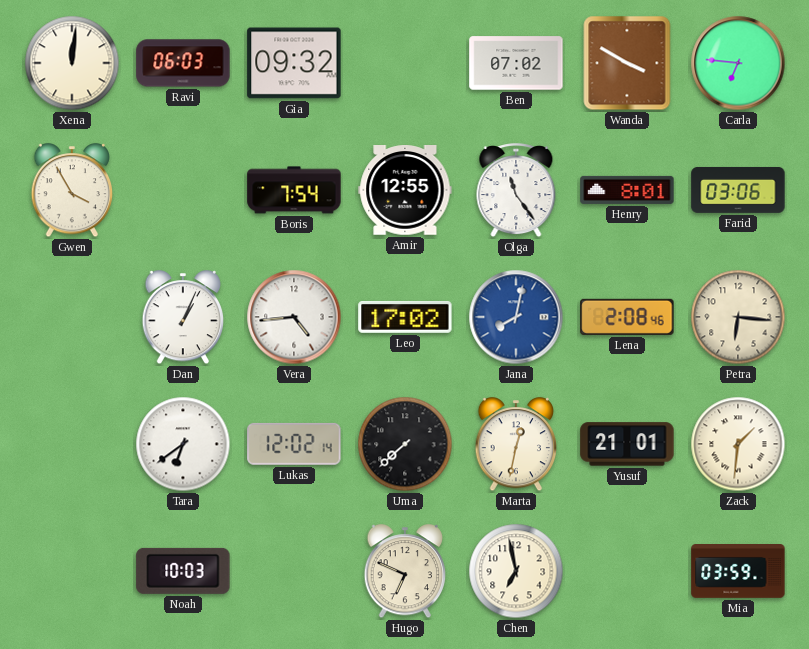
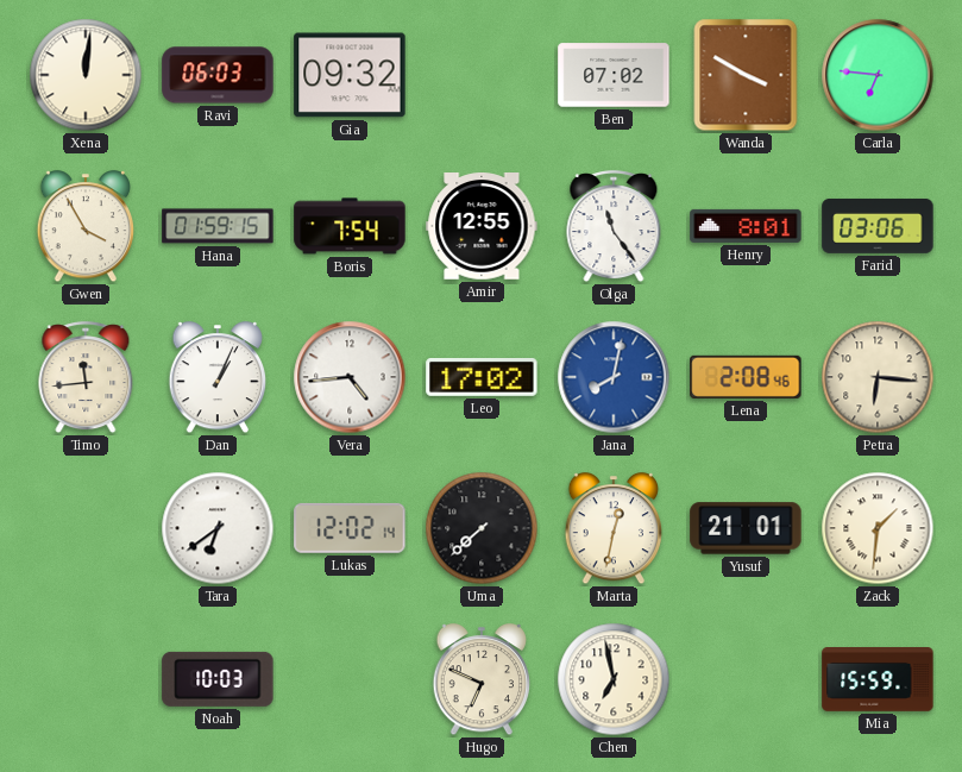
Hana: none -> 01:59 (218, 226)
Timo: none -> 11:44 (86, 378)
Mia: 03:59 -> 15:59 (878, 680)
